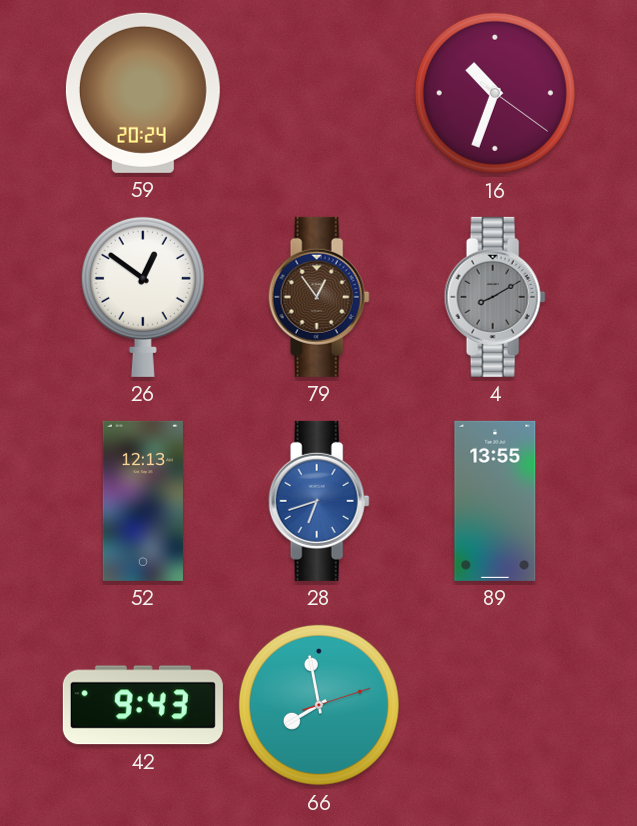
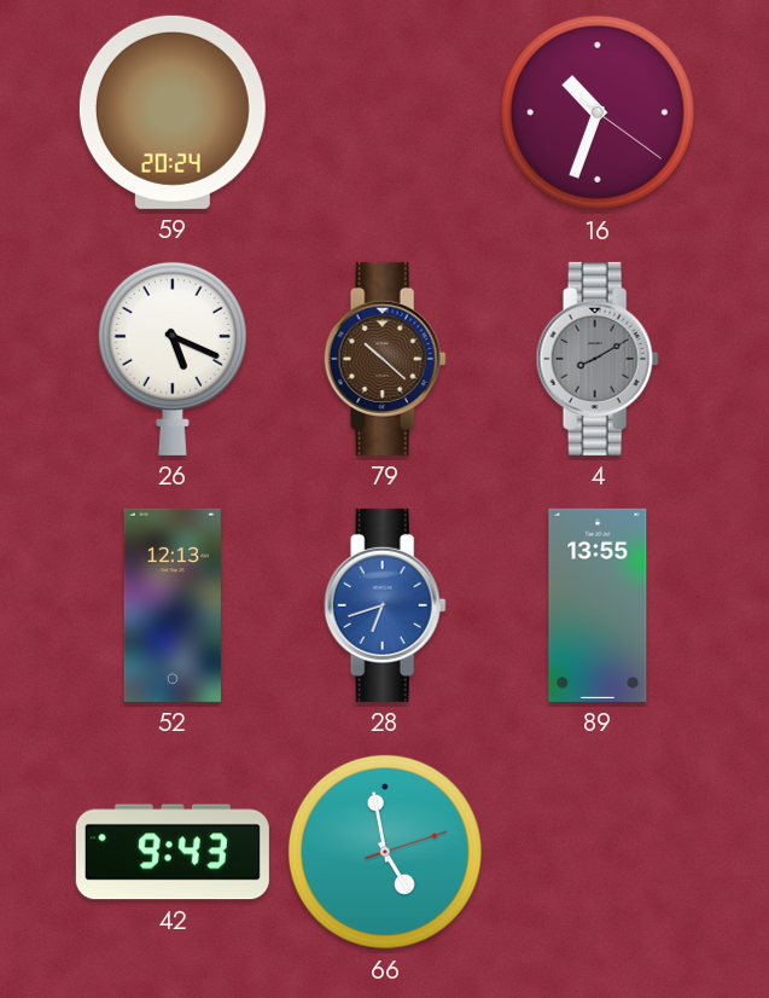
26: 12:51 -> 5:19 (173, 358)
79: 12:54 -> 10:22 (385, 359)
66: 7:58 -> 4:58 (385, 852)
